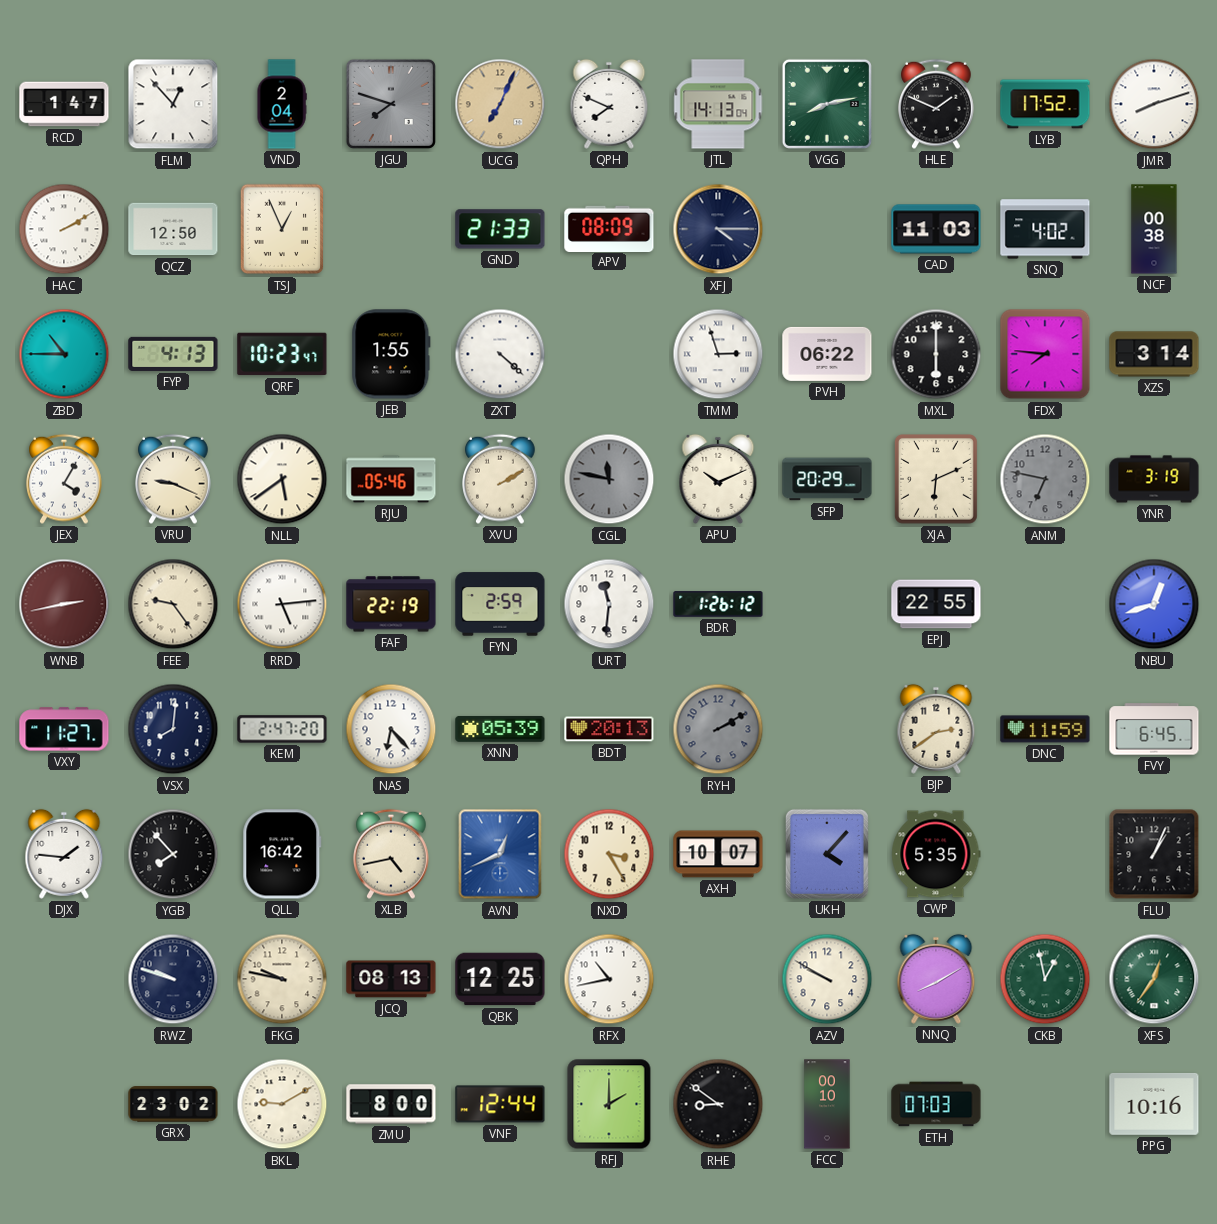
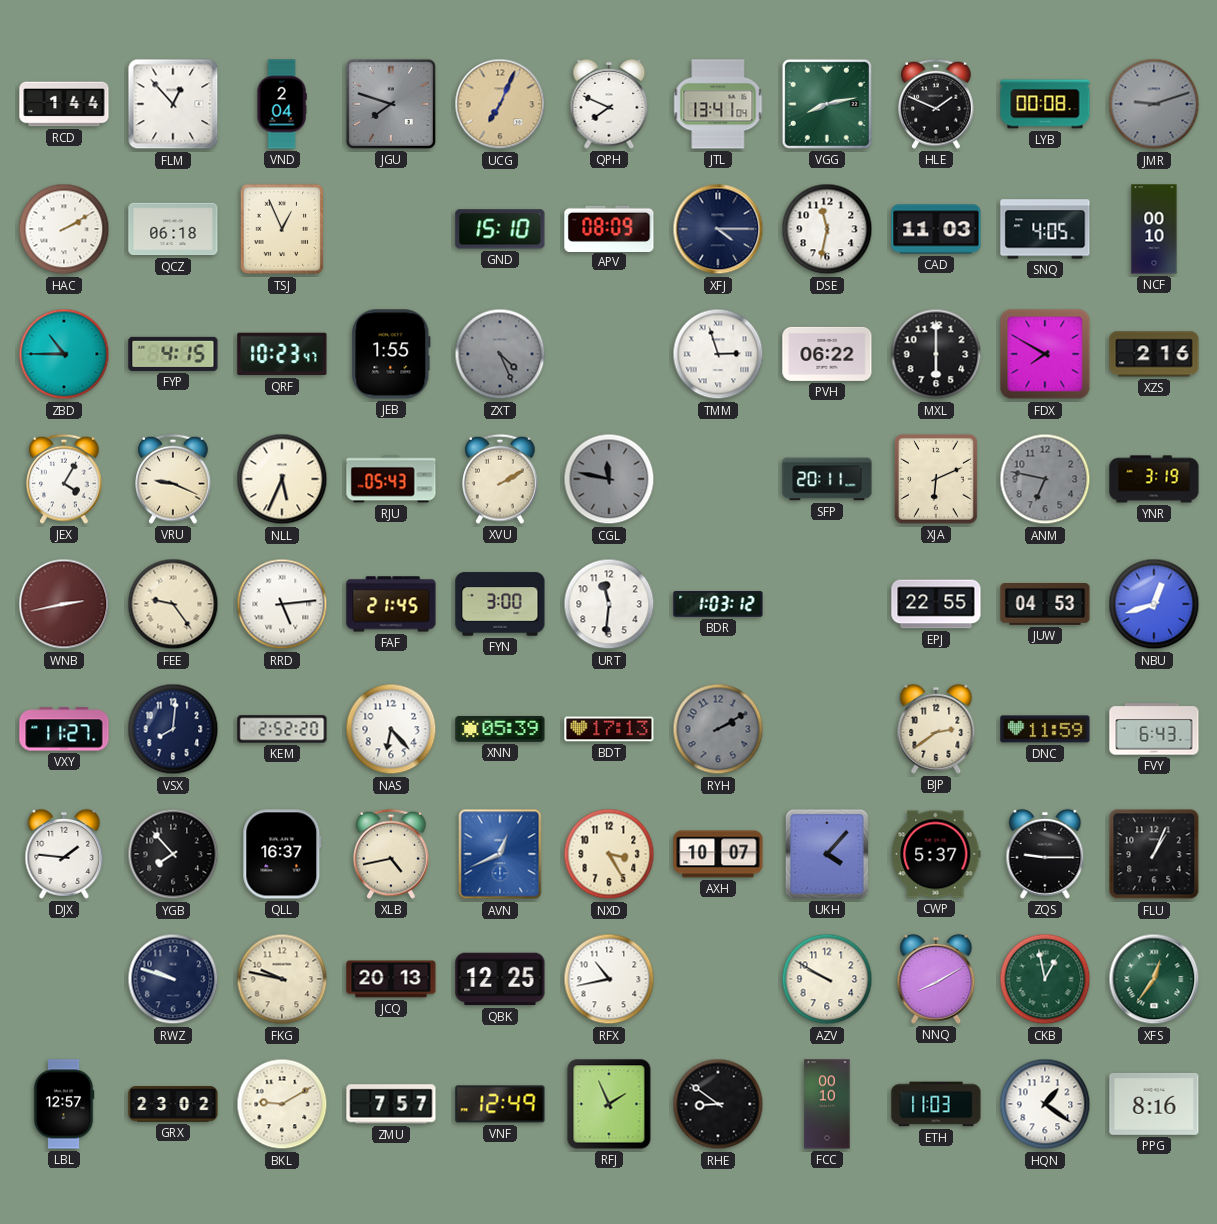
RCD: 1:47 -> 1:44 (64, 104)
JTL: 14:13 -> 13:41 (718, 104)
LYB: 17:52 -> 00:08 (1045, 104)
JMR: 8:12 -> 9:12 (1154, 104)
JMR dial: white -> grey (1154, 104)
QCZ: 12:50 -> 06:18 (173, 229)
GND: 21:33 -> 15:10 (500, 229)
DSE: none -> 11:32 (827, 229)
SNQ: 4:02 -> 4:05 (1045, 229)
NCF: 00:38 -> 00:10 (1154, 229)
FYP: 4:13 -> 4:15 (173, 354)
ZXT: 4:22 -> 4:26 (500, 354)
ZXT dial: white -> grey (500, 354)
FDX: 7:46 -> 7:50 (1045, 354)
XZS: 3:14 -> 2:16 (1154, 354)
NLL: 5:39 -> 5:34 (282, 479)
RJU: 05:46 -> 05:43 (391, 479)
APU: 10:11 -> none (718, 479)
SFP: 20:29 -> 20:11 (827, 479)
FAF: 22:19 -> 21:45 (391, 604)
FYN: 2:59 -> 3:00 (500, 604)
BDR: 1:26 -> 1:03 (718, 604)
JUW: none -> 04:53 (1045, 604)
KEM: 2:47 -> 2:52 (282, 729)
BDT: 20:13 -> 17:13 (609, 729)
FVY: 6:45 -> 6:43 (1154, 729)
QLL: 16:42 -> 16:37 (282, 854)
CWP: 5:35 -> 5:37 (936, 854)
ZQS: none -> 9:15 (1045, 854)
JCQ: 08:13 -> 20:13 (391, 979)
LBL: none -> 12:57 (64, 1104)
ZMU: 8:00 -> 7:57 (391, 1104)
VNF: 12:44 -> 12:49 (500, 1104)
RFJ: 2:00 -> 1:56 (609, 1104)
ETH: 07:03 -> 11:03 (936, 1104)
HQN: none -> 1:21 (1045, 1104)
PPG: 10:16 -> 8:16 (1154, 1104)
